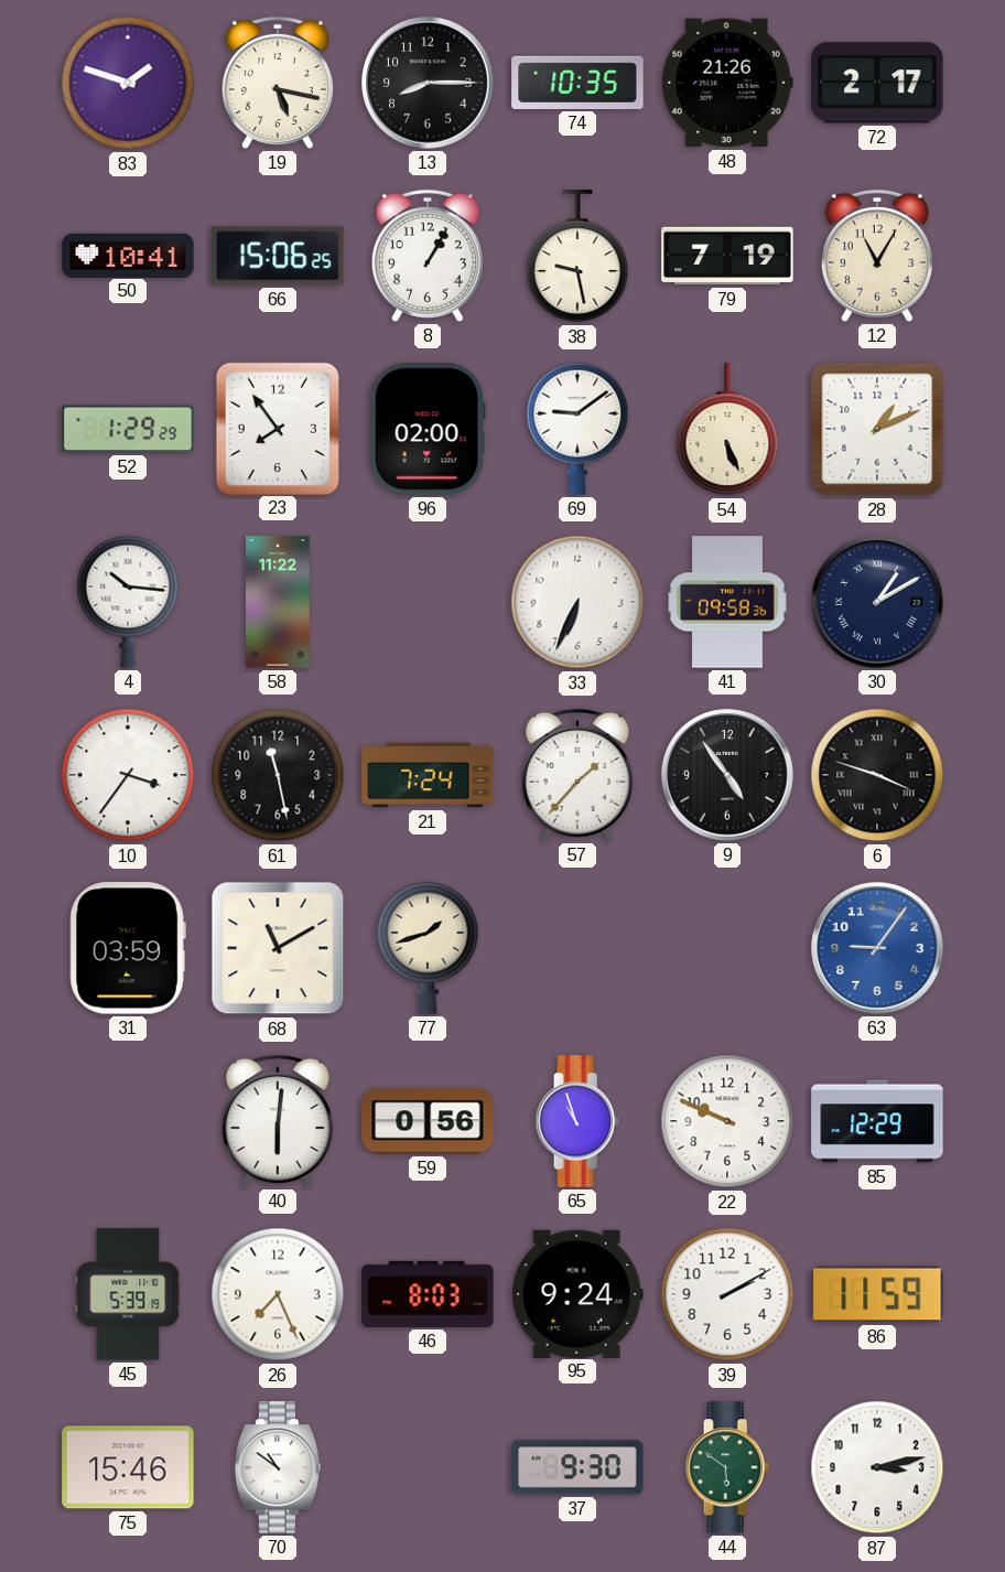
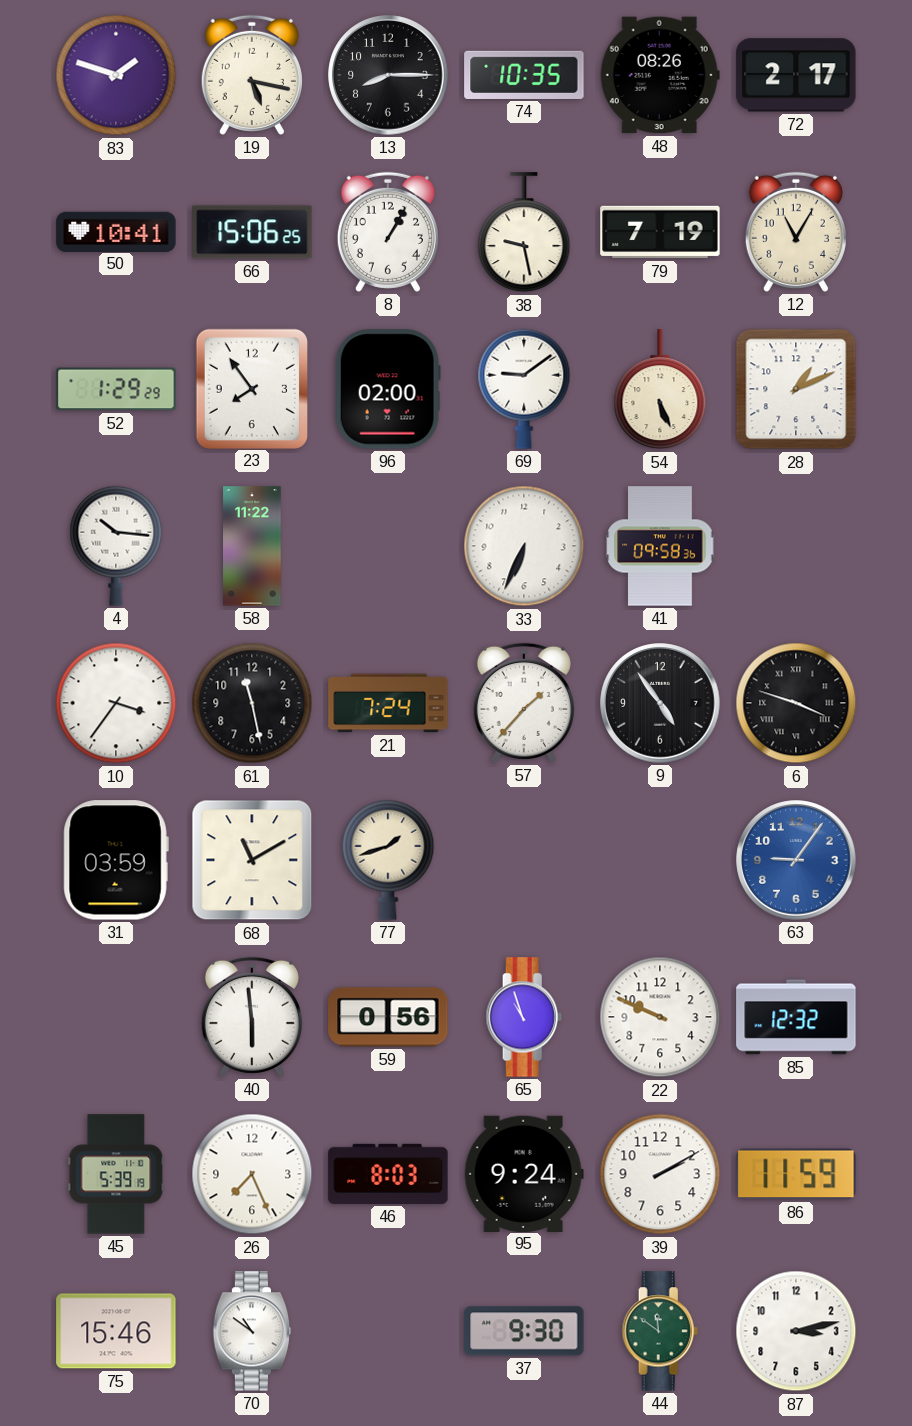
48: 21:26 -> 08:26 (660, 75)
30: 1:10 -> none (877, 602)
40: 6:01 -> 5:59 (252, 1017)
85: 12:29 -> 12:32 (796, 1017)
44: 5:51 -> 11:51 (660, 1331)
